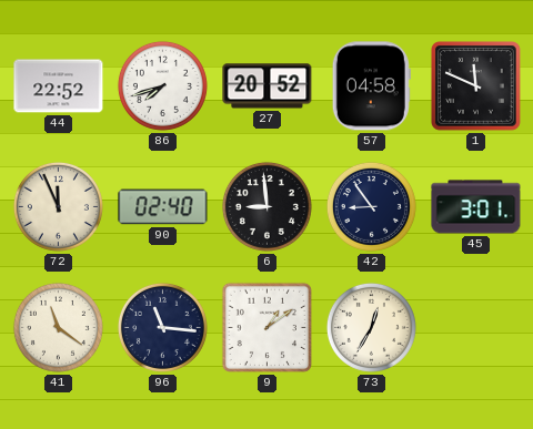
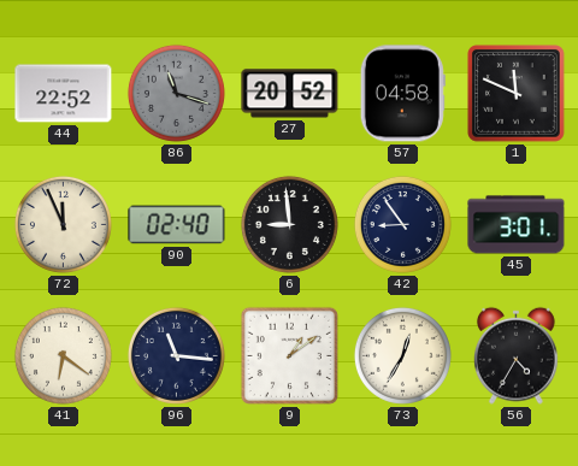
86: 7:42 -> 11:18 (176, 93)
86 dial: white -> grey (176, 93)
41: 11:21 -> 6:21 (63, 355)
56: none -> 4:35 (515, 355)
